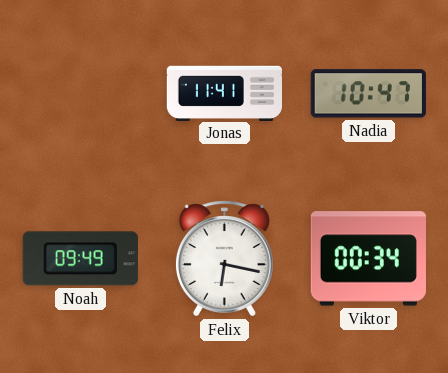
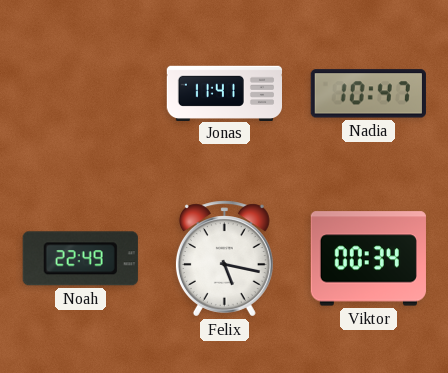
Noah: 09:49 -> 22:49 (80, 259)
Felix: 6:17 -> 5:17 (224, 259)
